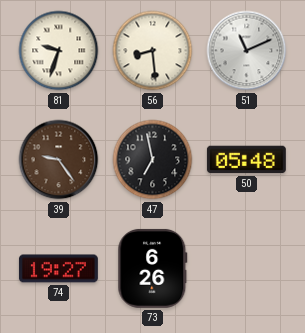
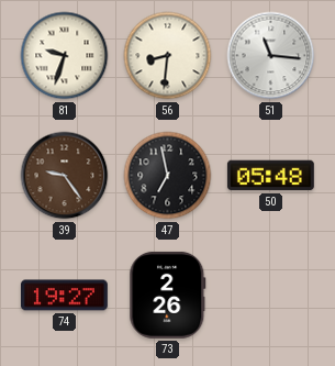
56: 8:29 -> 8:31 (168, 56)
51: 11:11 -> 11:16 (271, 56)
73: 6:26 -> 2:26 (168, 295)
